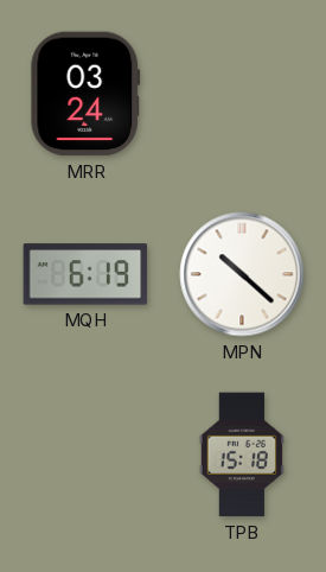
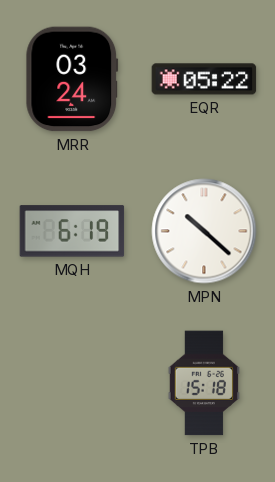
EQR: none -> 05:22 (204, 79)
